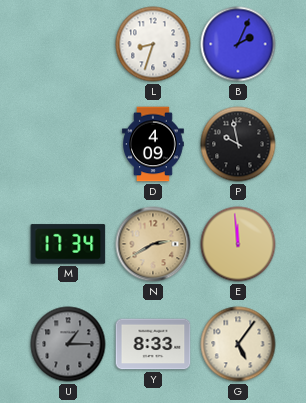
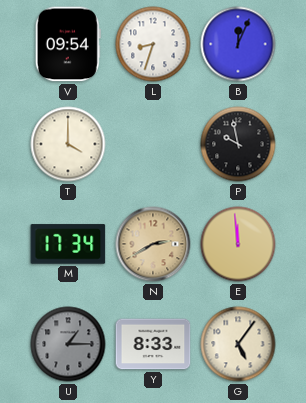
V: none -> 09:54 (68, 44)
B: 2:04 -> 12:04 (238, 44)
T: none -> 4:00 (68, 144)
D: 4:09 -> none (154, 144)
